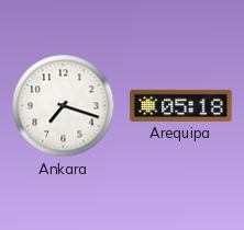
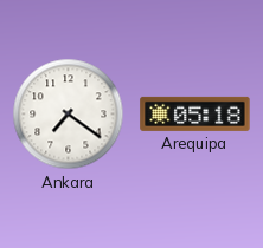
Ankara: 7:18 -> 7:21 (69, 115)
